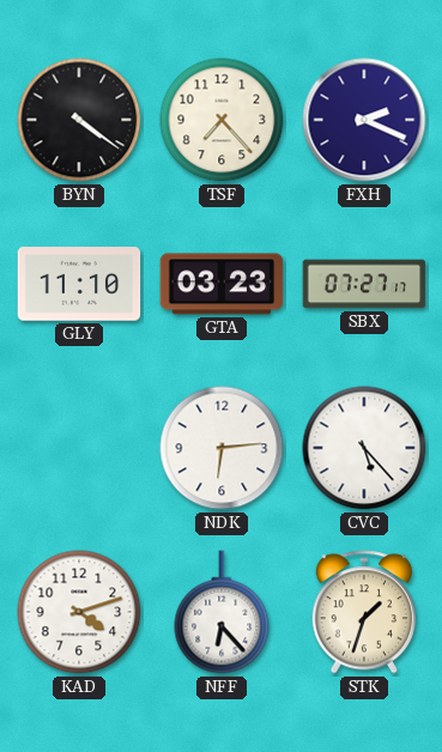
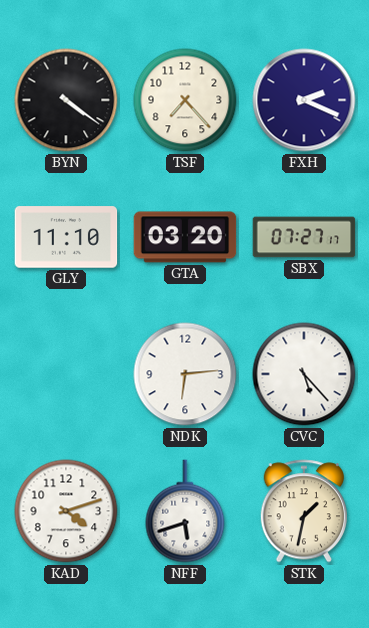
GTA: 03:23 -> 03:20 (185, 237)
NFF: 6:23 -> 5:42 (185, 511)
STK: 1:33 -> 1:32 (303, 511)
